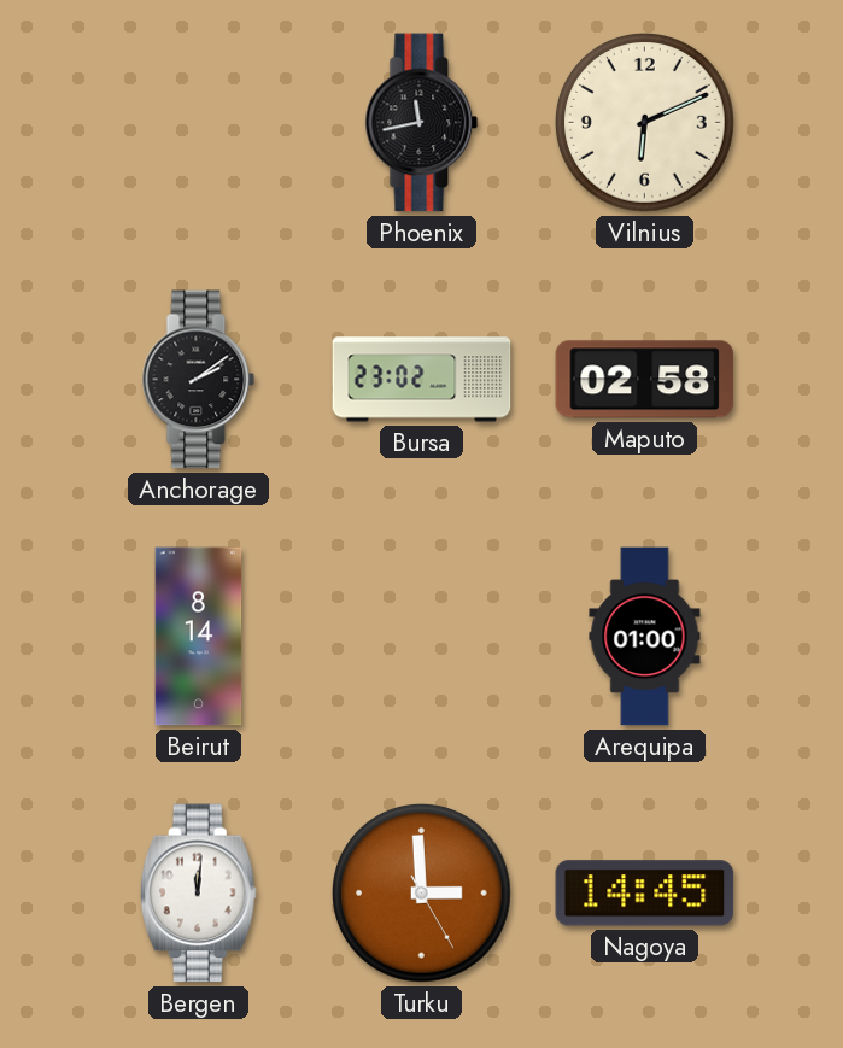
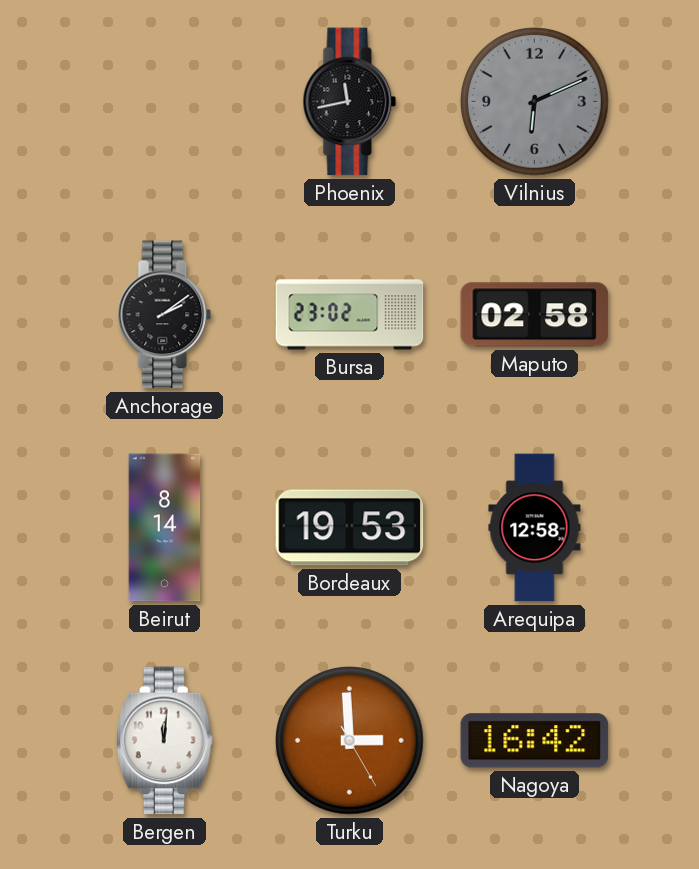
Vilnius dial: cream -> grey (535, 102)
Bordeaux: none -> 19:53 (350, 528)
Arequipa: 01:00 -> 12:58 (535, 528)
Nagoya: 14:45 -> 16:42 (535, 741)
